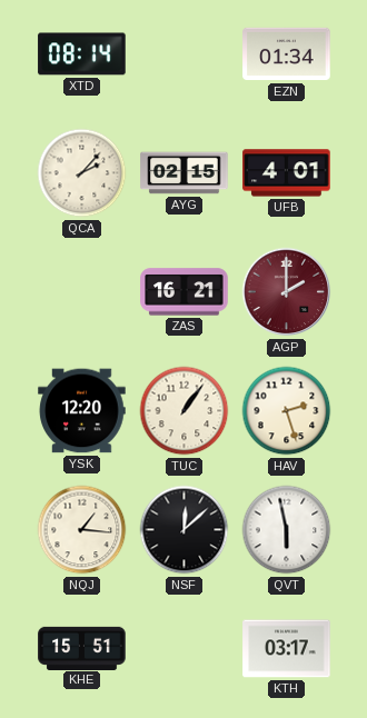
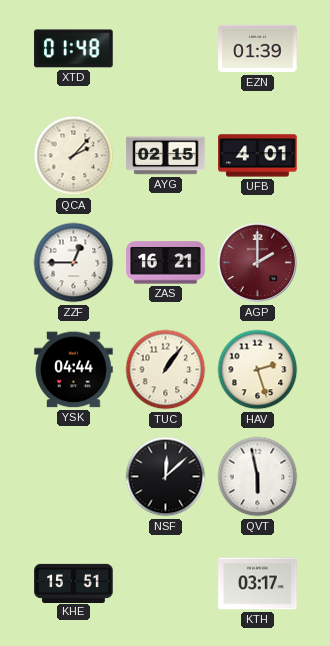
XTD: 08:14 -> 01:48 (74, 49)
EZN: 01:34 -> 01:39 (258, 49)
ZZF: none -> 12:45 (74, 263)
YSK: 12:20 -> 04:44 (74, 370)
NQJ: 1:16 -> none (82, 530)
